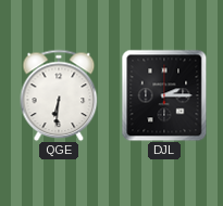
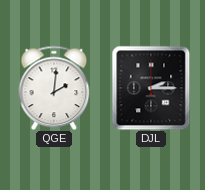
QGE: 6:31 -> 2:01 (54, 88)
